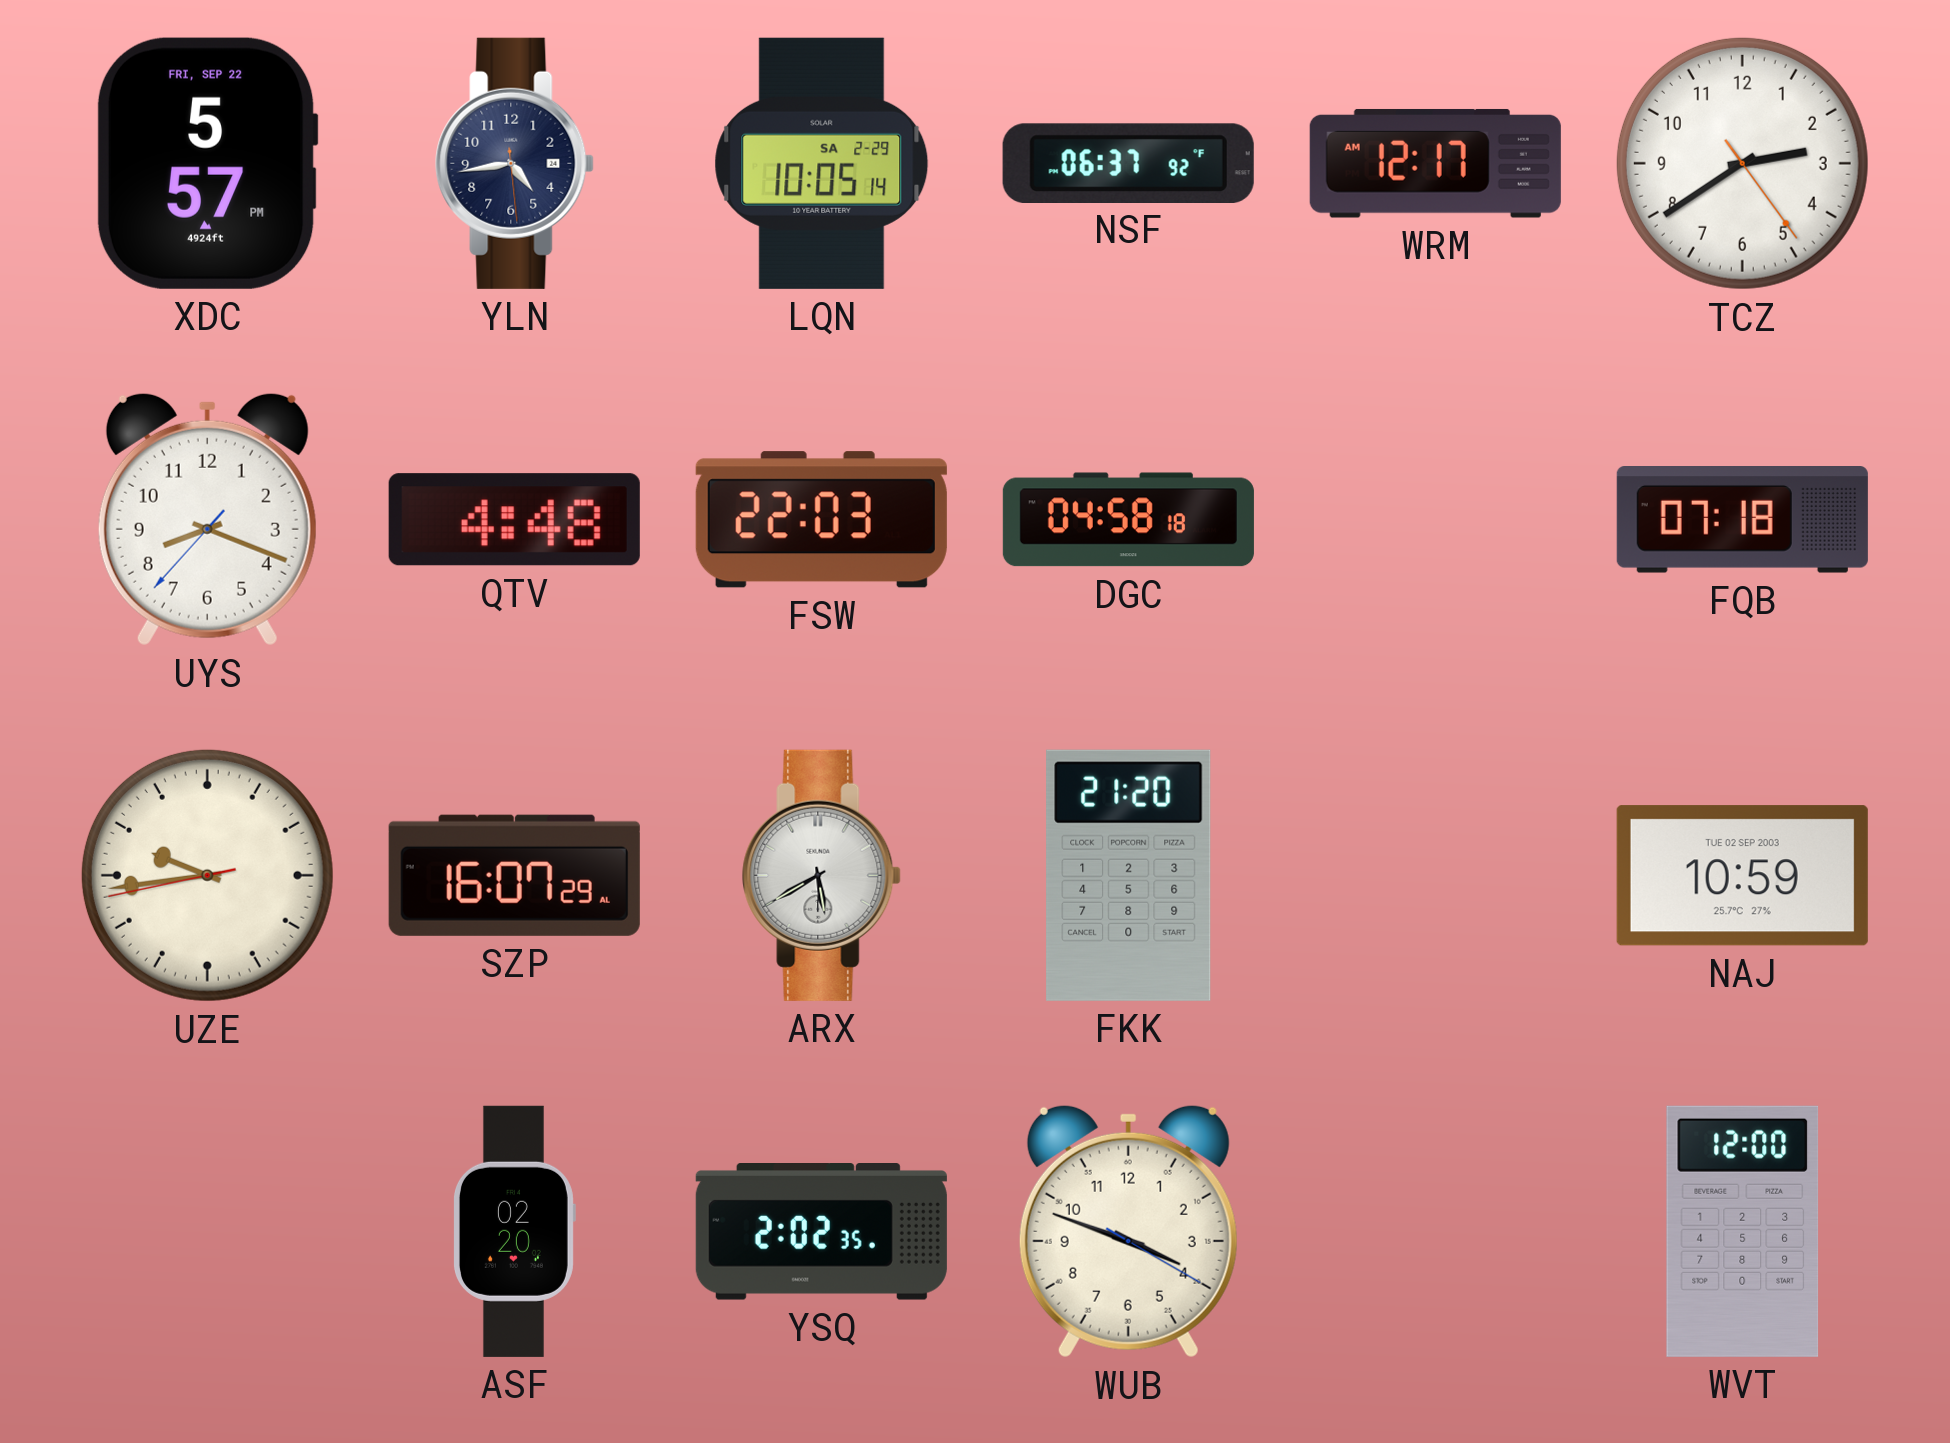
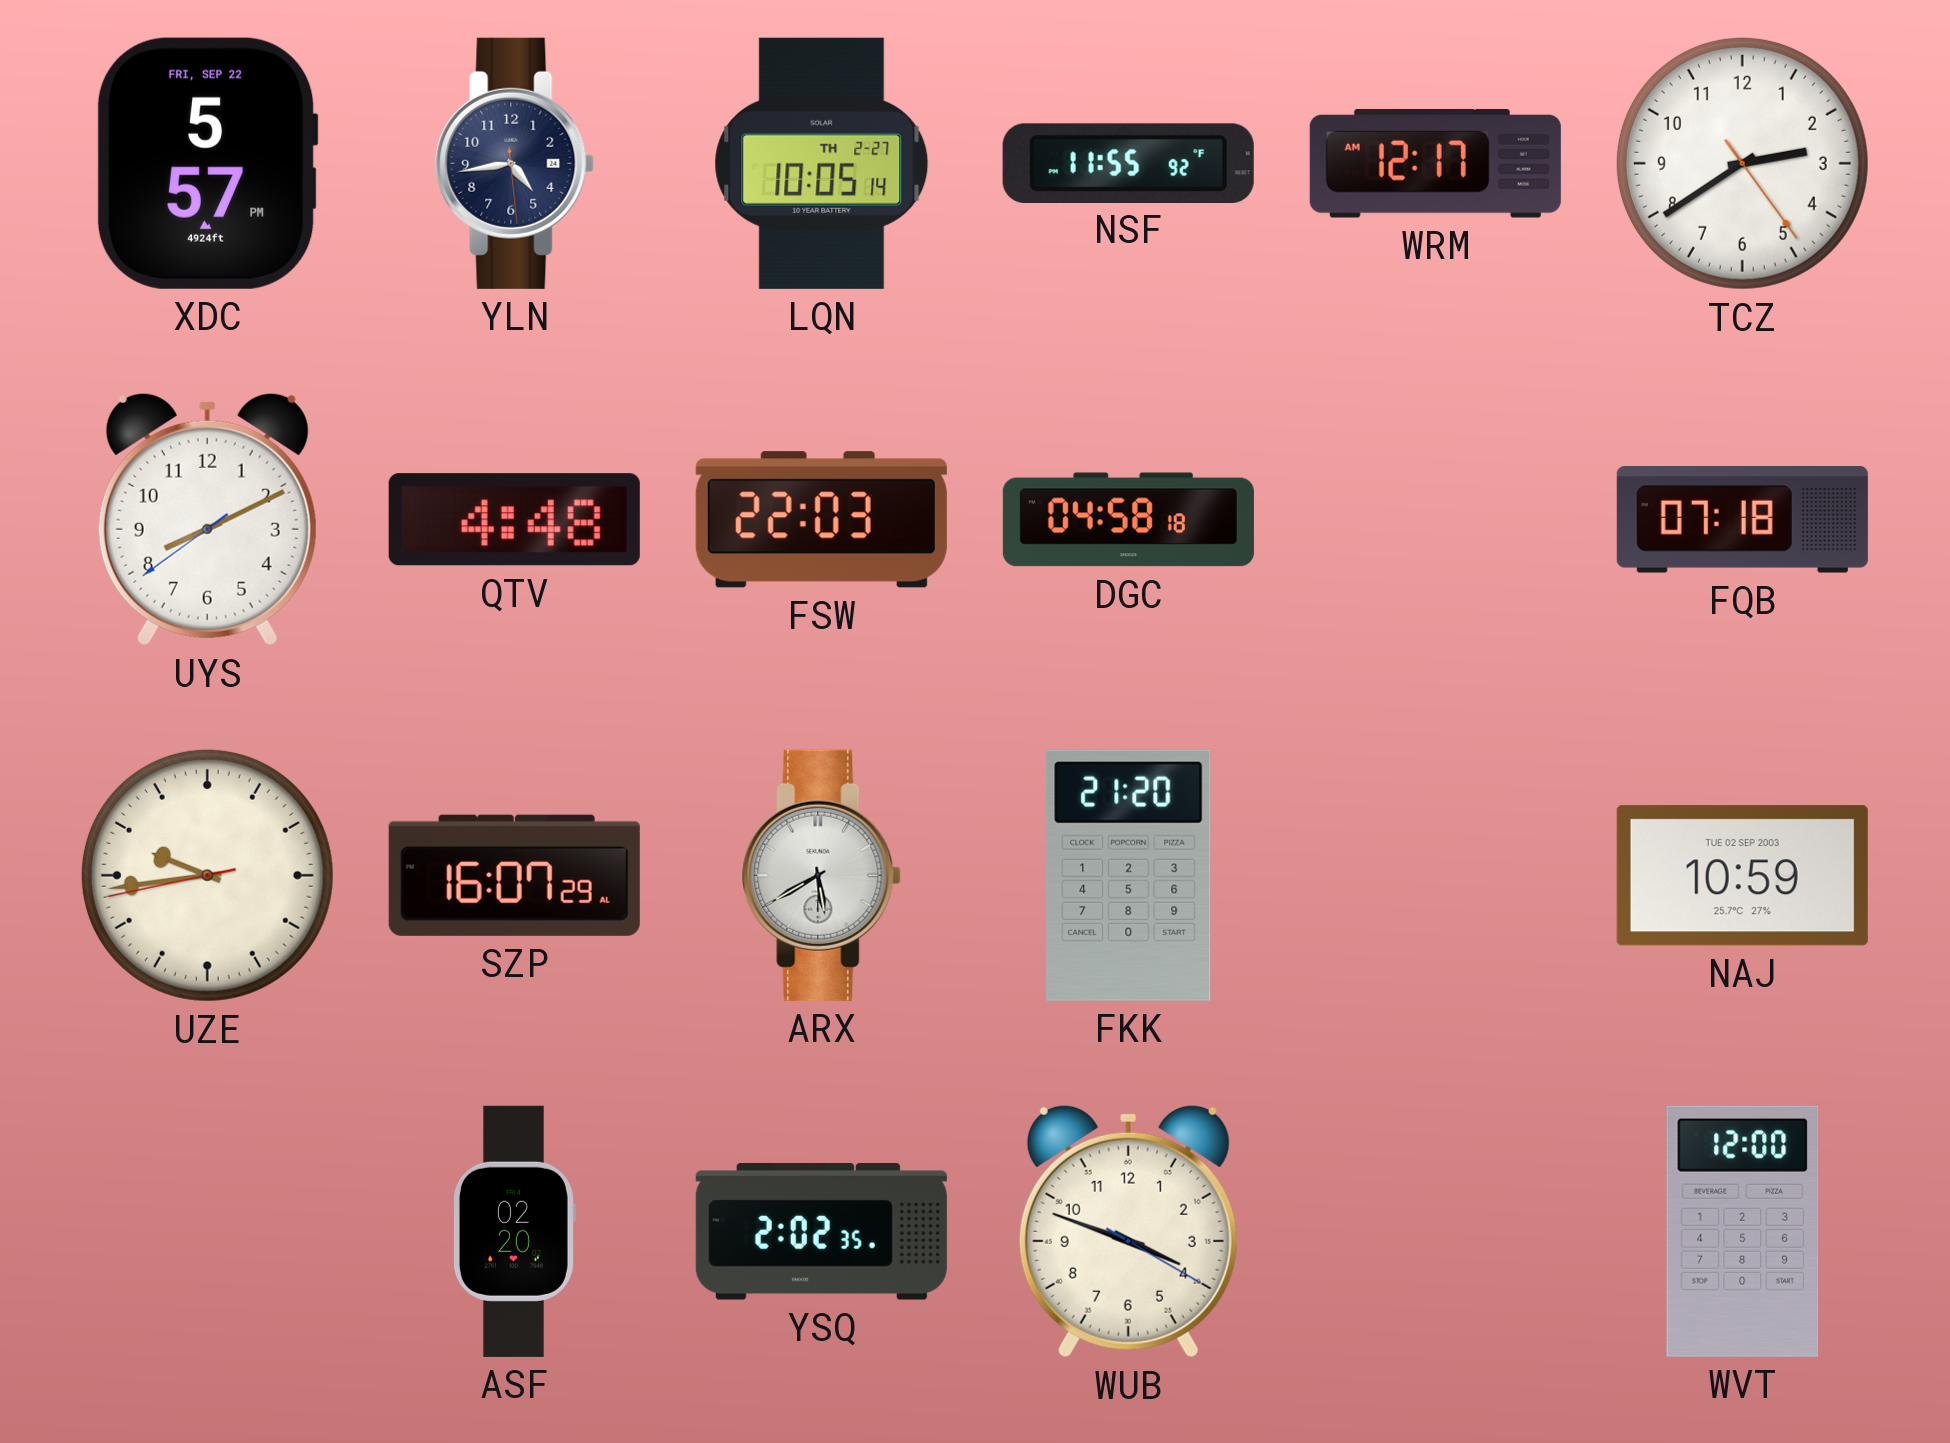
LQN date: SA 2-29 -> TH 2-27 (822, 163)
NSF: 06:37 -> 11:55 (1128, 163)
UYS: 8:18 -> 8:10 (207, 519)
